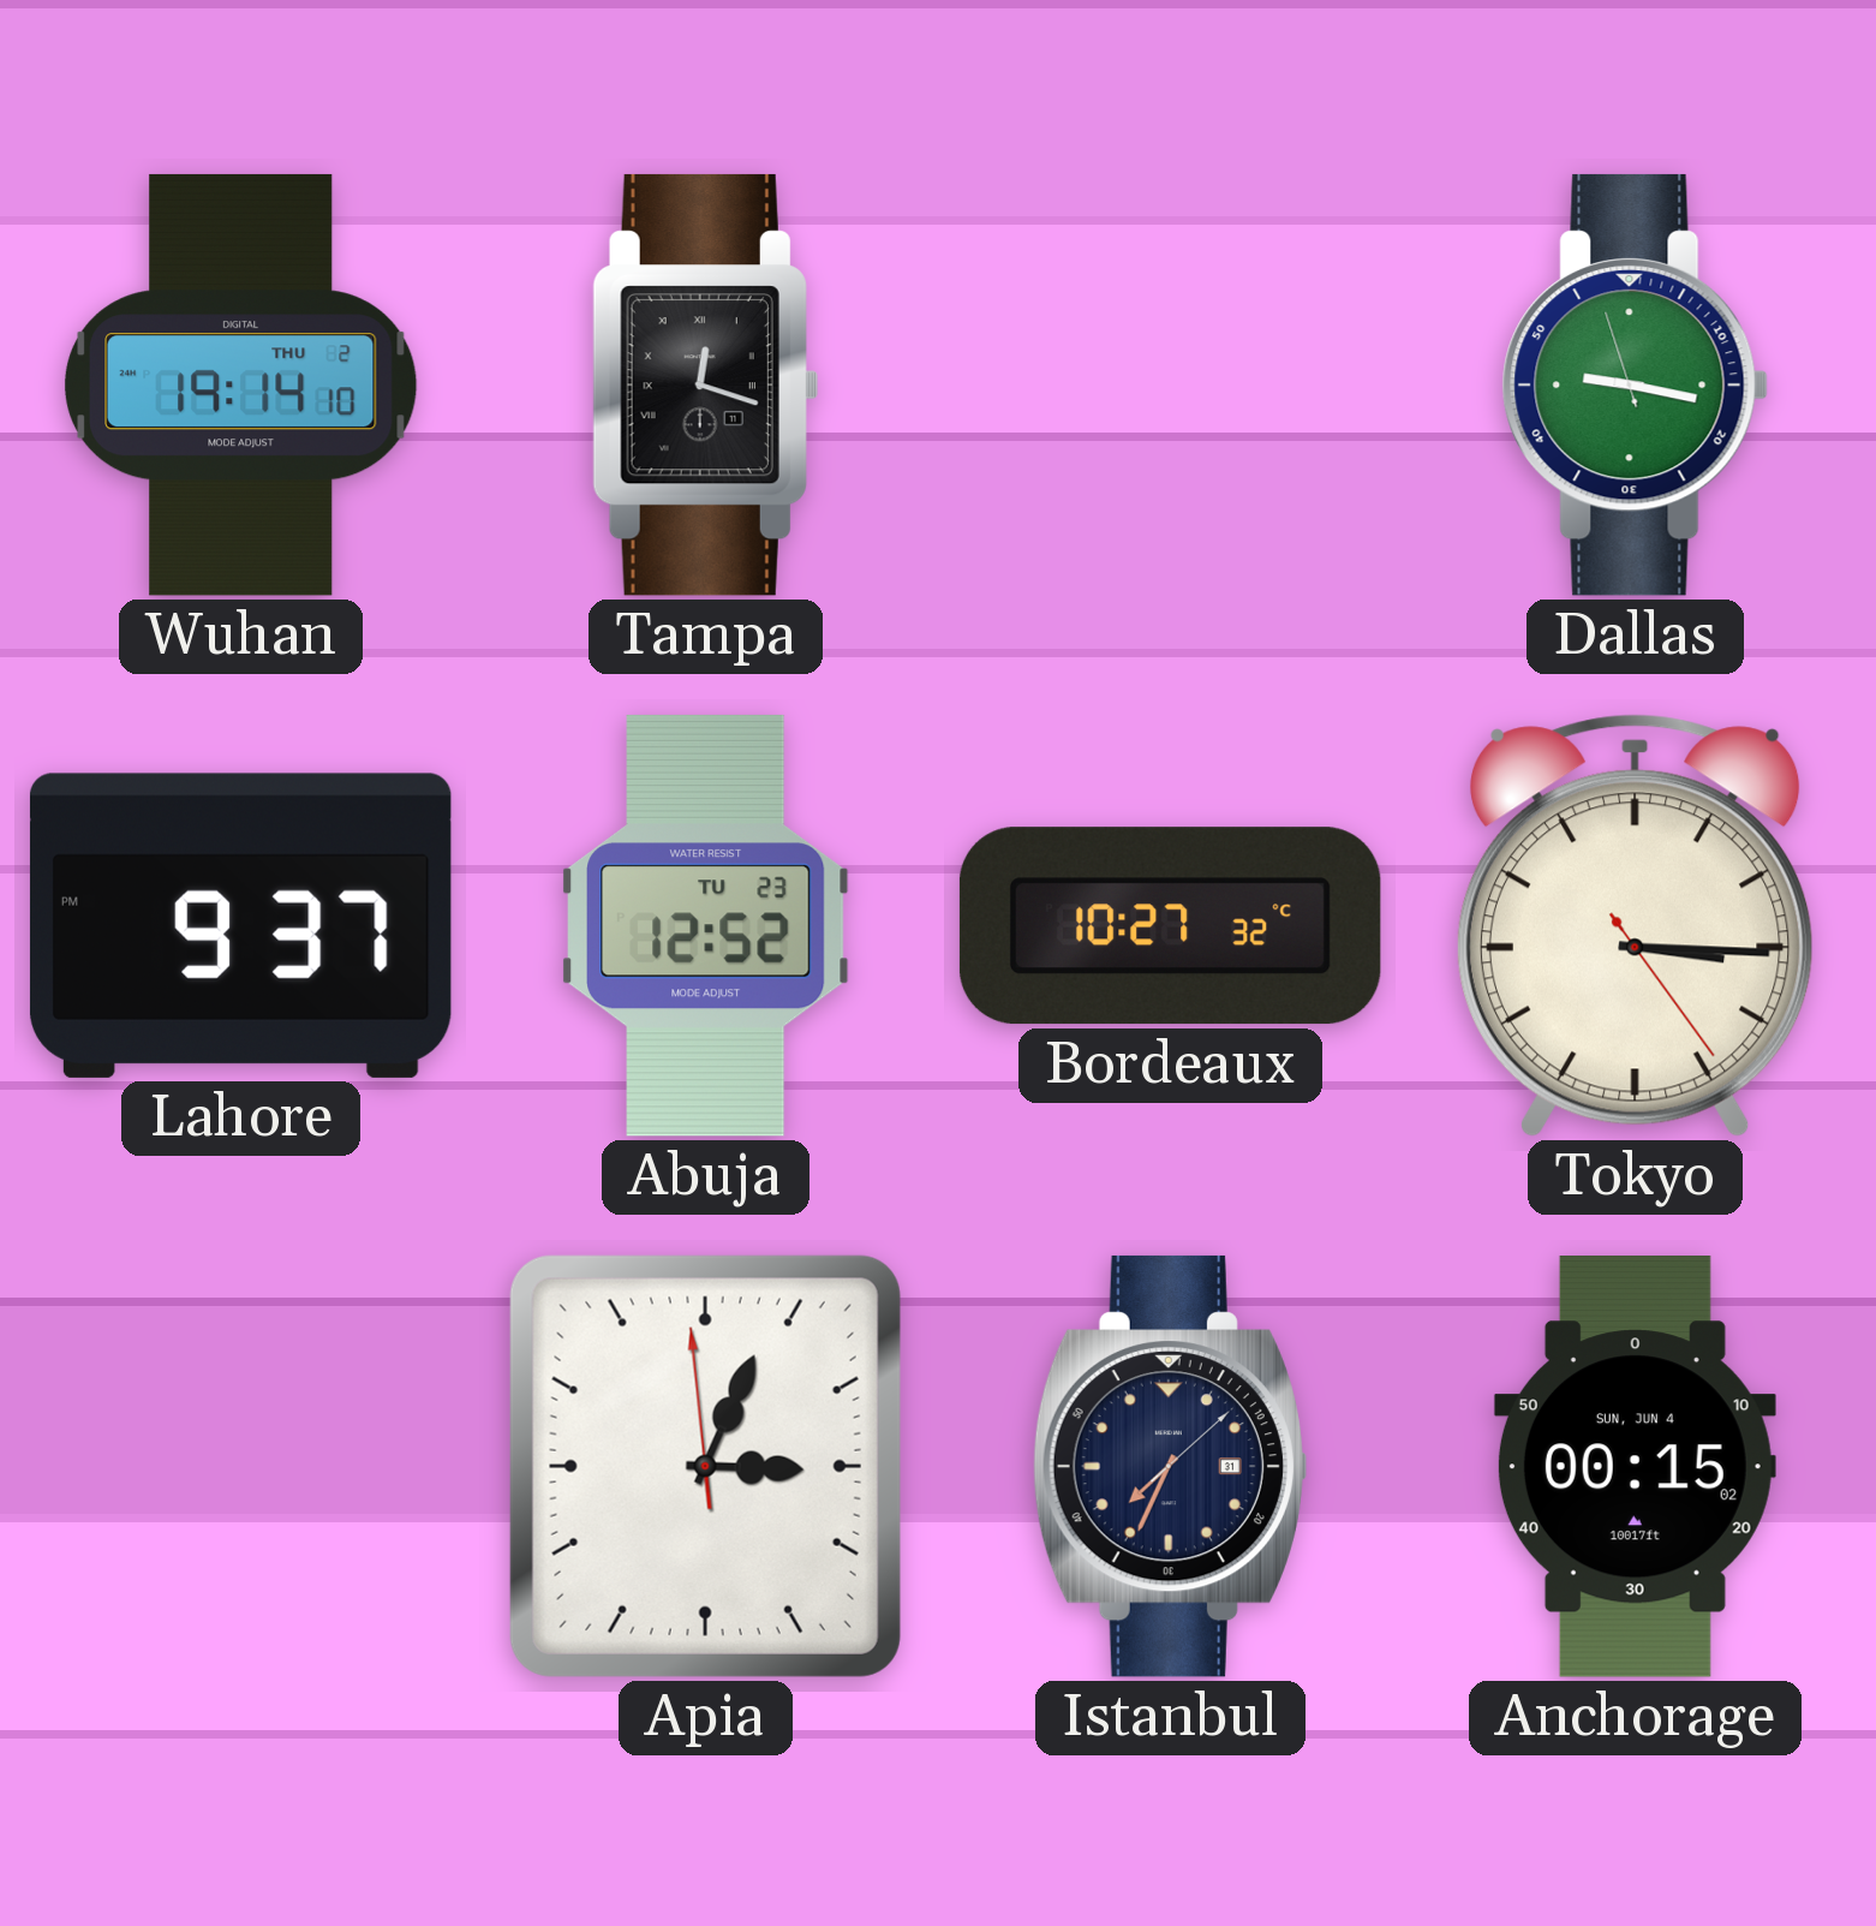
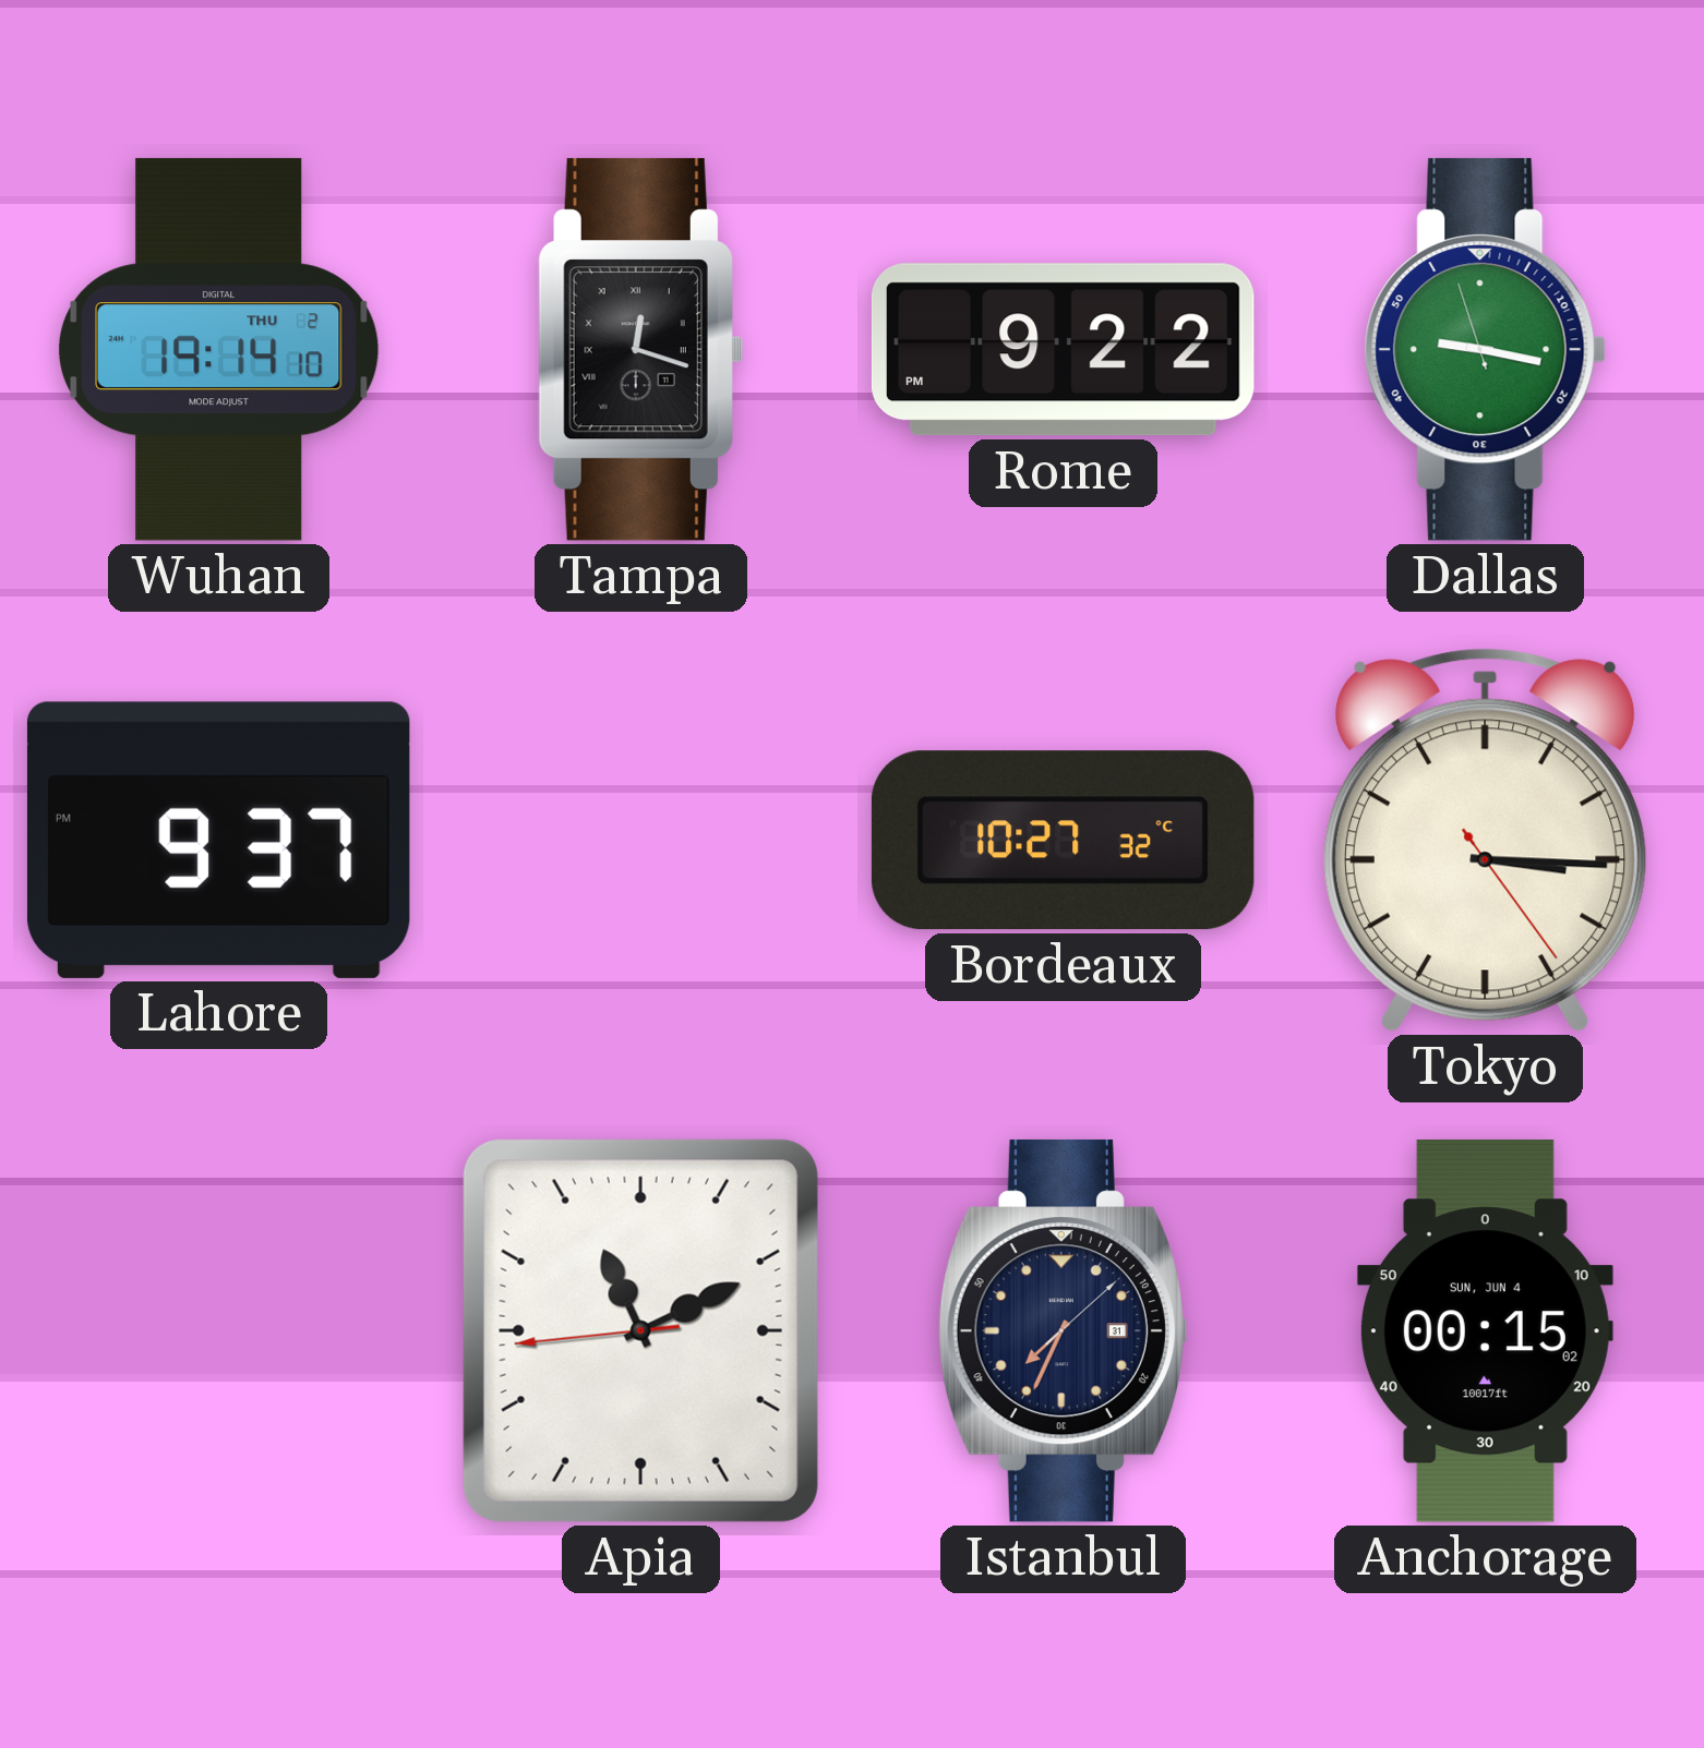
Rome: none -> 9:22 (1063, 350)
Abuja: 12:52 -> none (706, 925)
Apia: 3:03 -> 11:10 (640, 1330)
